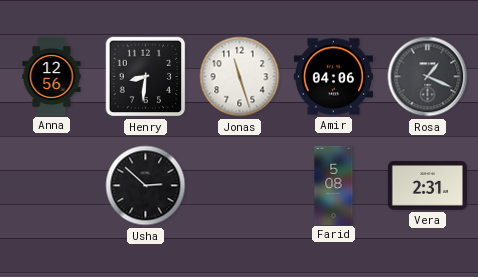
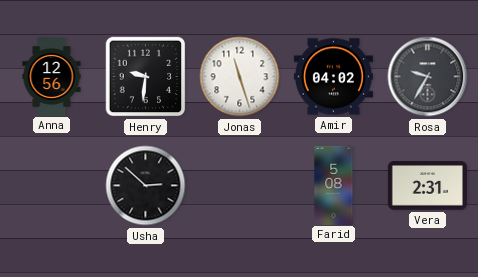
Henry: 8:31 -> 9:31 (146, 77)
Amir: 04:06 -> 04:02 (333, 77)
Rosa: 1:19 -> 9:35 (428, 77)
